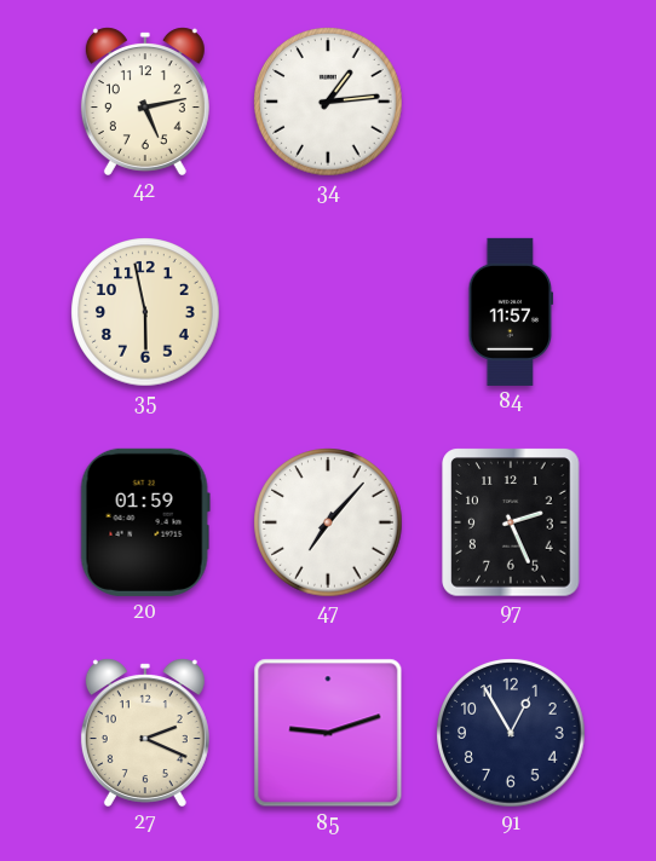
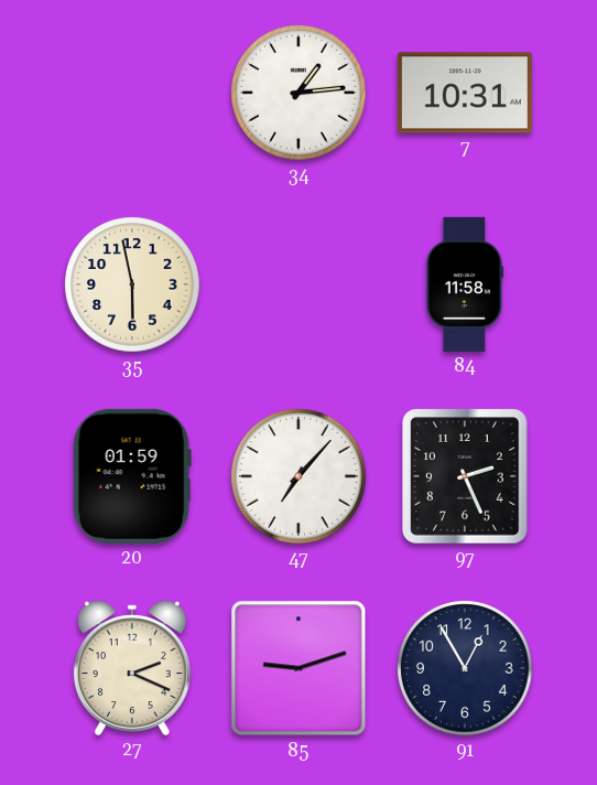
42: 5:13 -> none (145, 102)
7: none -> 10:31 (465, 93)
84: 11:57 -> 11:58 (465, 284)
